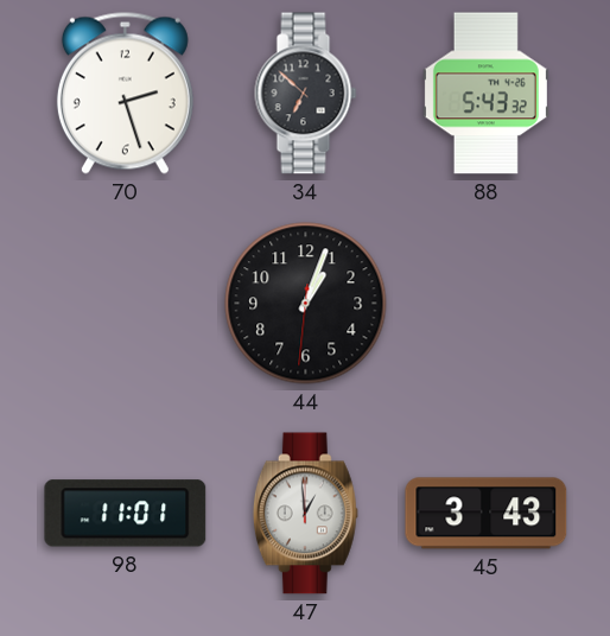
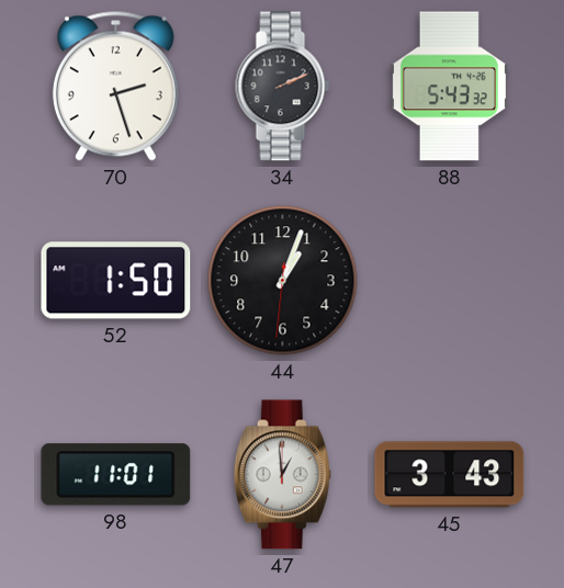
34: 6:52 -> 2:11 (283, 87)
52: none -> 1:50 (116, 281)
